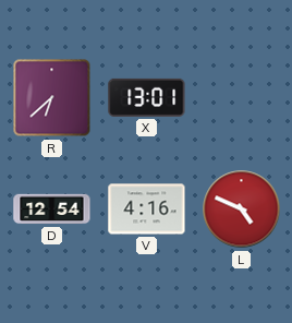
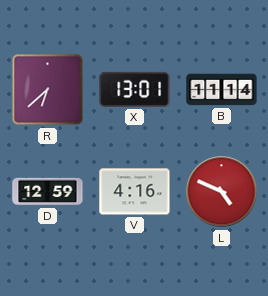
B: none -> 11:14 (222, 90)
D: 12:54 -> 12:59 (48, 192)
